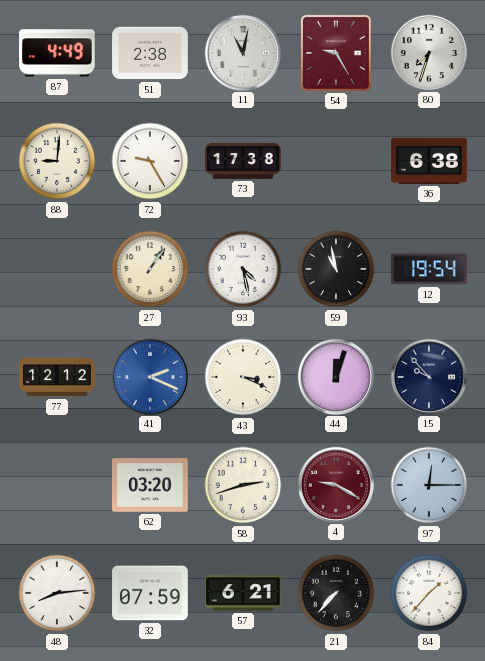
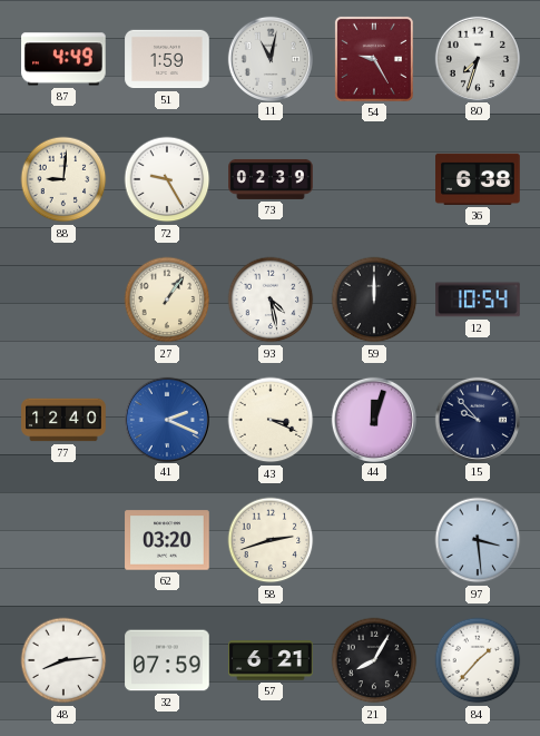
51: 2:38 -> 1:59 (167, 59)
73: 17:38 -> 02:39 (271, 179)
59: 10:58 -> 12:00 (374, 300)
12: 19:54 -> 10:54 (478, 300)
77: 12:12 -> 12:40 (63, 420)
4: 9:20 -> none (335, 484)
97: 12:15 -> 3:29 (478, 540)
21: 7:37 -> 8:05 (374, 660)
